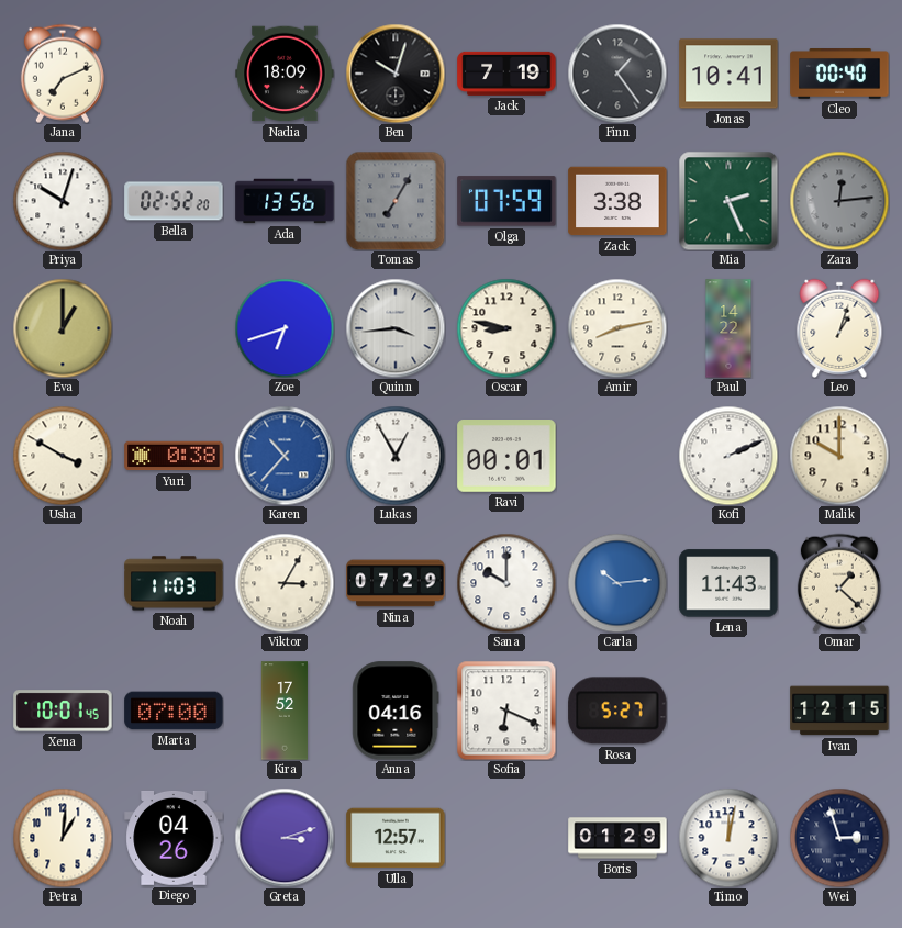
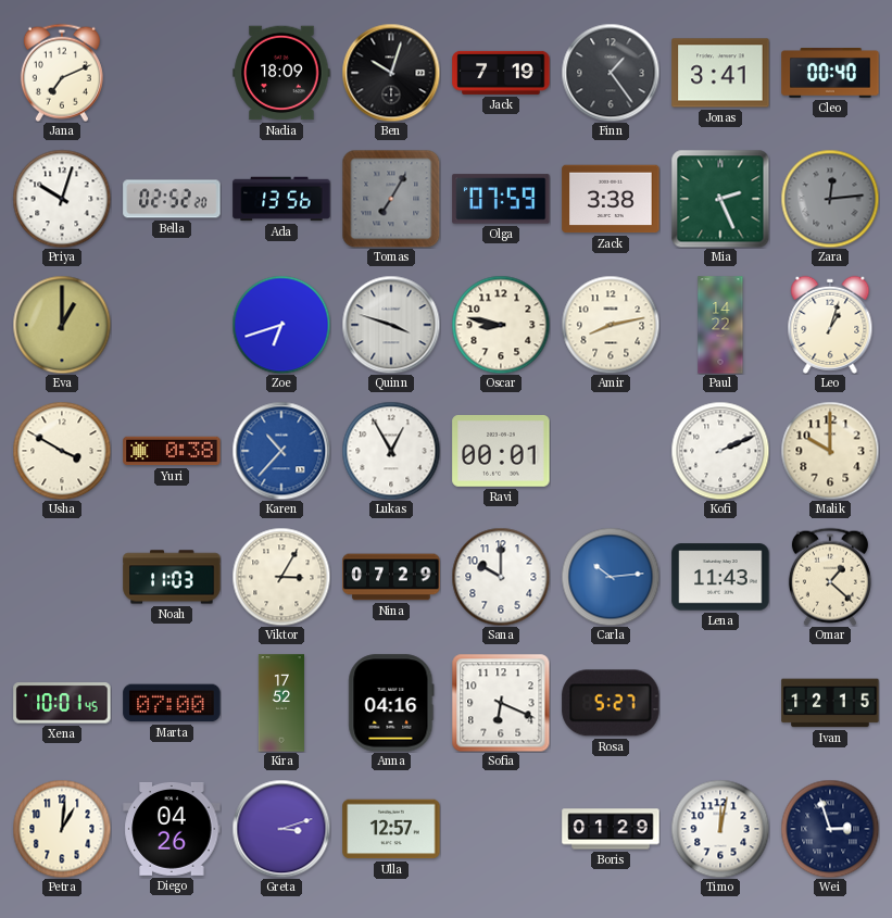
Jonas: 10:41 -> 3:41 (720, 73)
Quinn: 3:44 -> 3:48 (391, 325)
